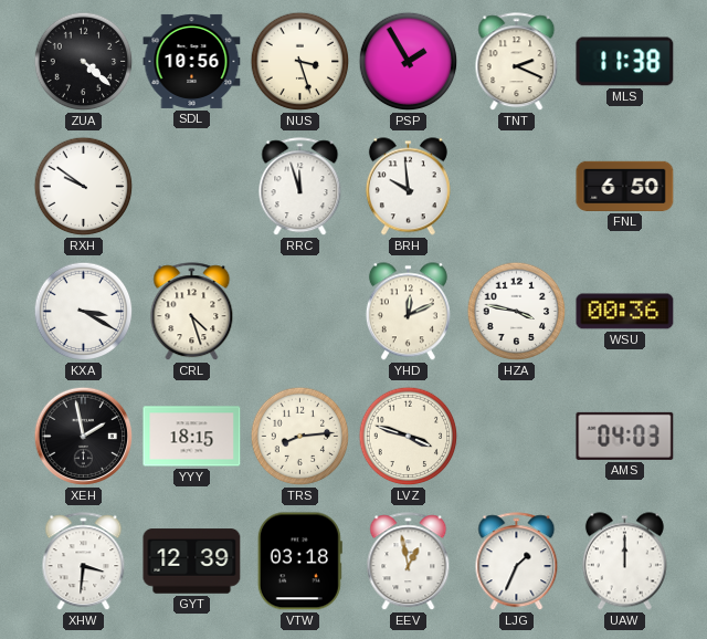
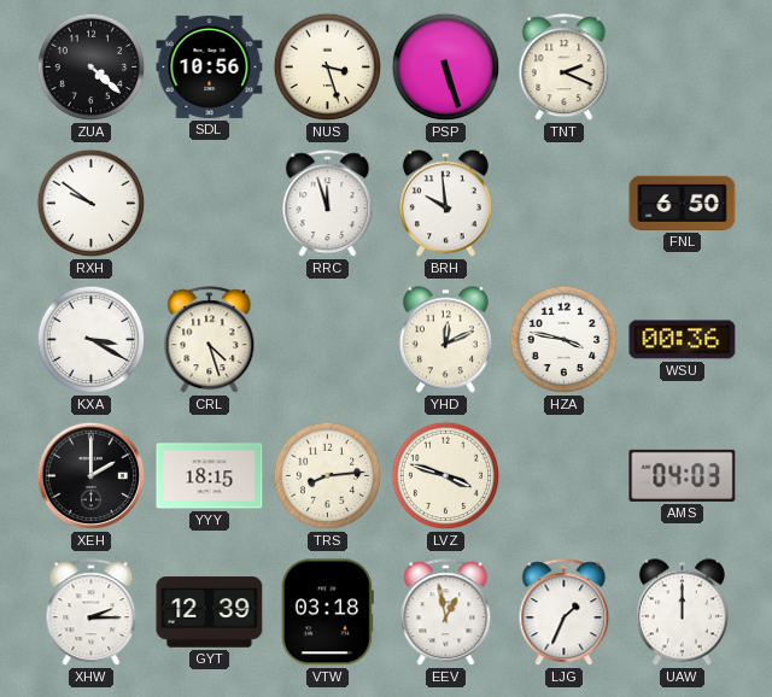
PSP: 1:55 -> 5:27 (446, 68)
MLS: 11:38 -> none (625, 62)
XEH: 1:58 -> 2:00 (92, 476)
XHW: 3:31 -> 2:15 (92, 613)
